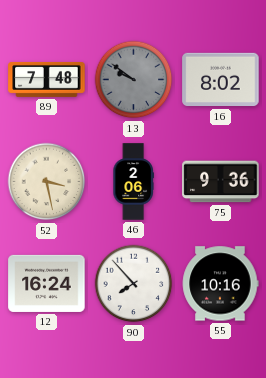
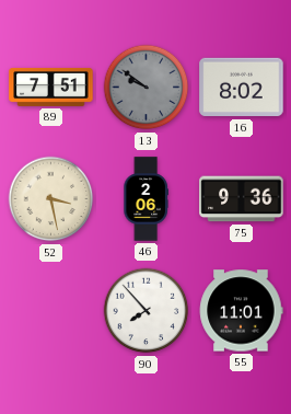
89: 7:48 -> 7:51 (51, 87)
12: 16:24 -> none (47, 283)
55: 10:16 -> 11:01 (241, 311)
